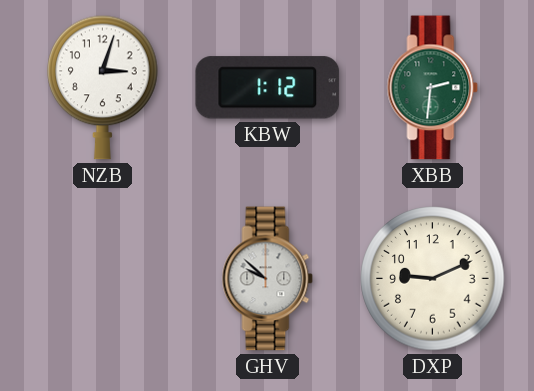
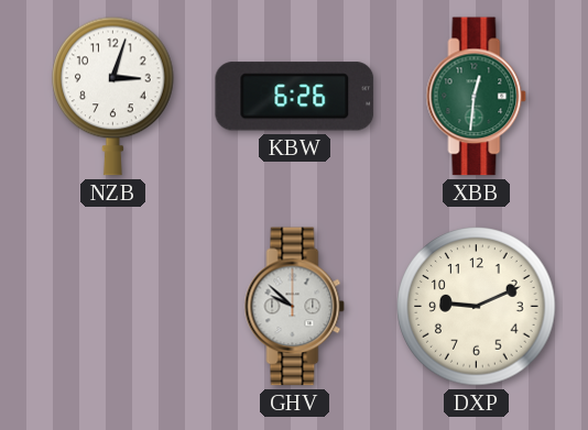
KBW: 1:12 -> 6:26 (295, 97)
XBB: 2:31 -> 12:31 (477, 97)
